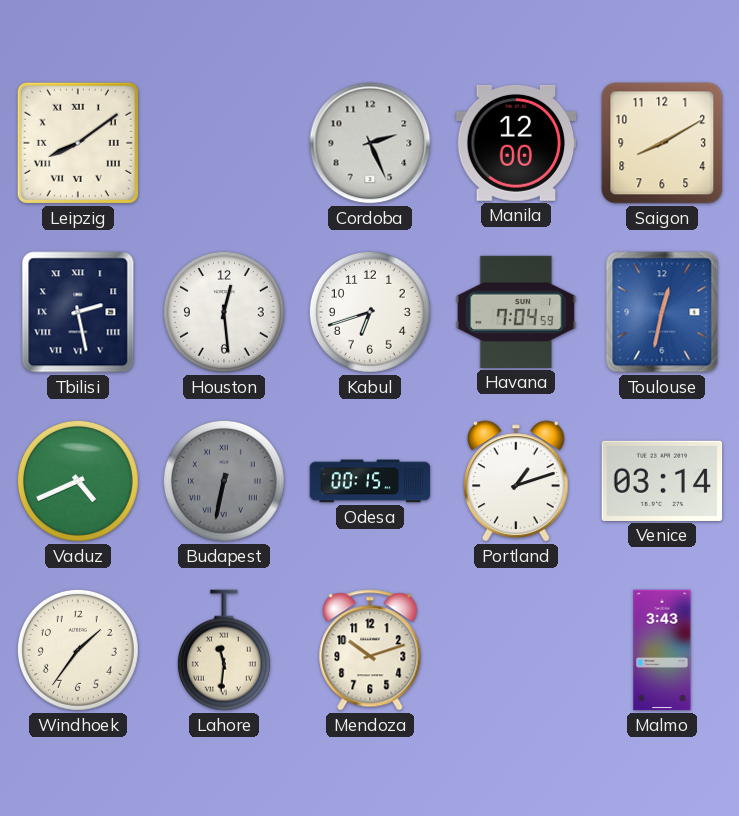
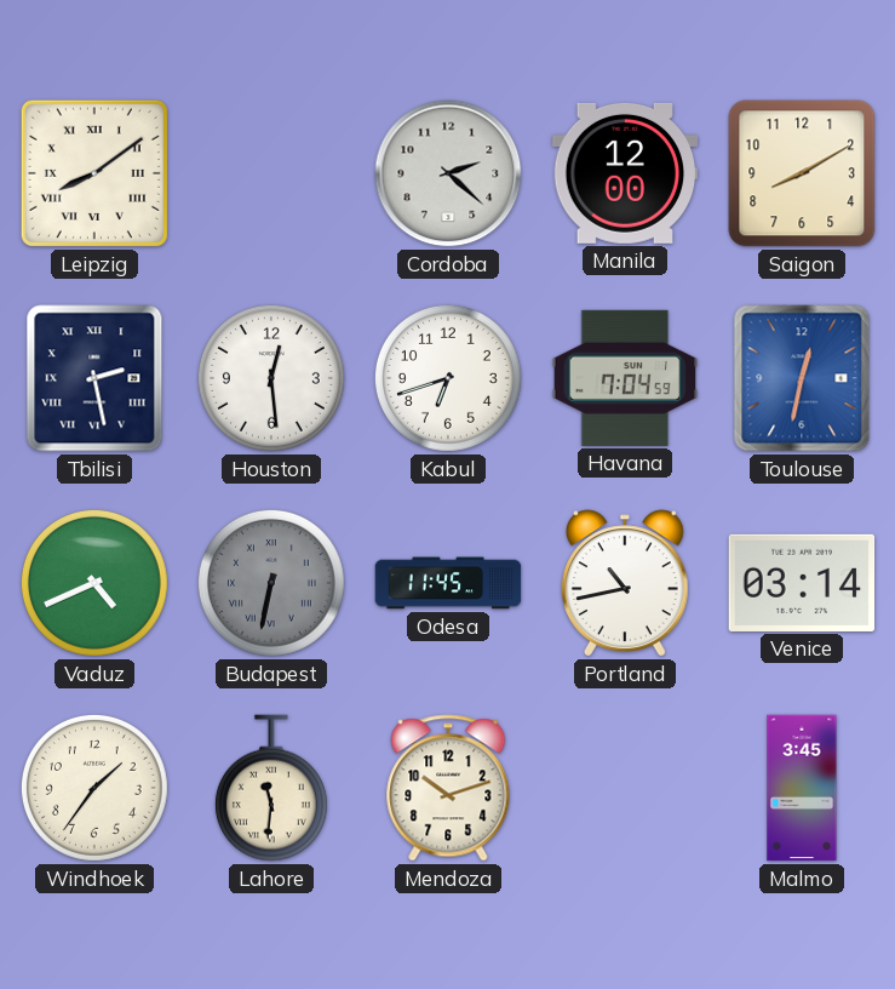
Cordoba: 2:26 -> 2:22 (448, 173)
Odesa: 00:15 -> 11:45 (448, 583)
Portland: 1:12 -> 10:43 (625, 583)
Malmo: 3:43 -> 3:45 (802, 788)
